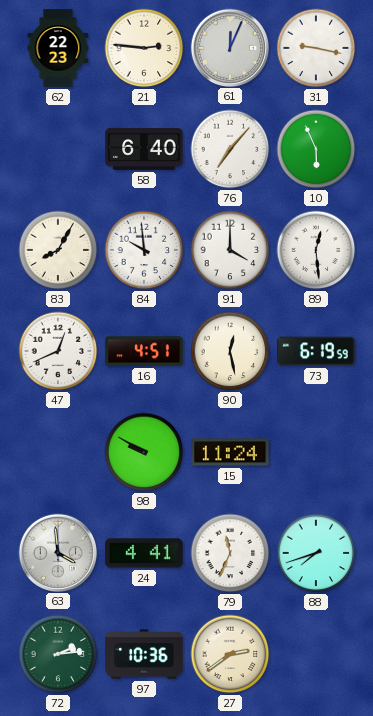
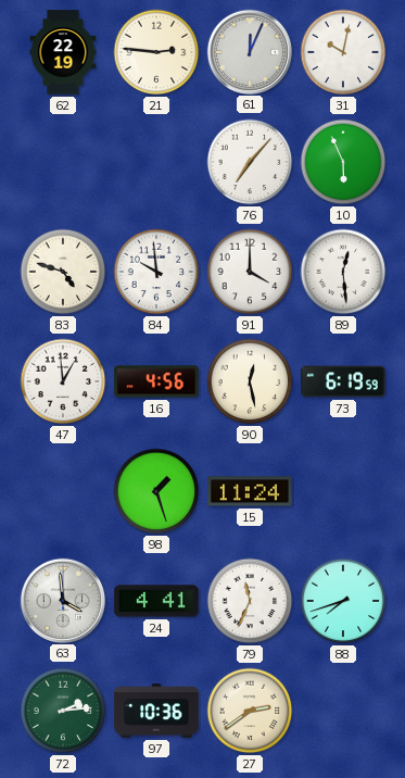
62: 22:23 -> 22:19 (63, 52)
31: 9:17 -> 10:02 (343, 52)
58: 6:40 -> none (144, 149)
83: 8:05 -> 4:48 (63, 272)
47: 12:41 -> 12:59 (63, 381)
16: 4:51 -> 4:56 (156, 381)
98: 9:50 -> 1:27 (156, 491)
